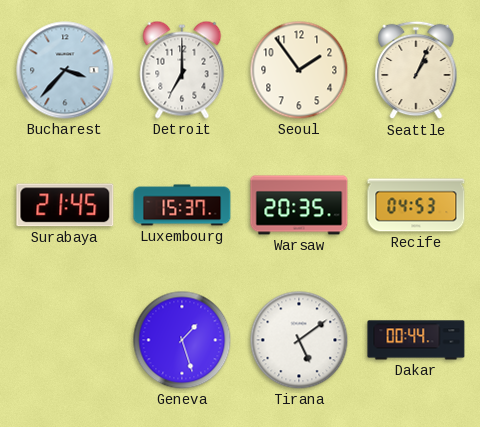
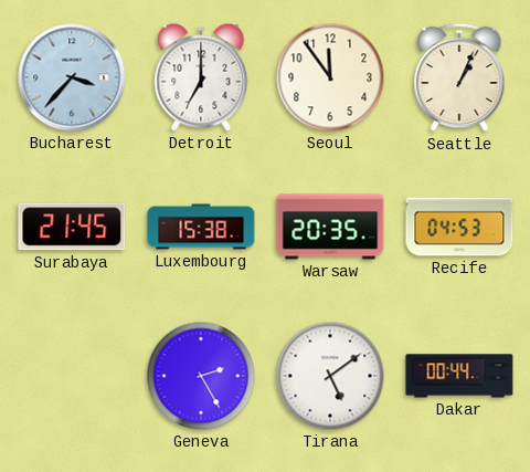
Seoul: 1:54 -> 11:54 (330, 77)
Luxembourg: 15:37 -> 15:38 (201, 227)
Geneva: 1:27 -> 2:25 (201, 376)
